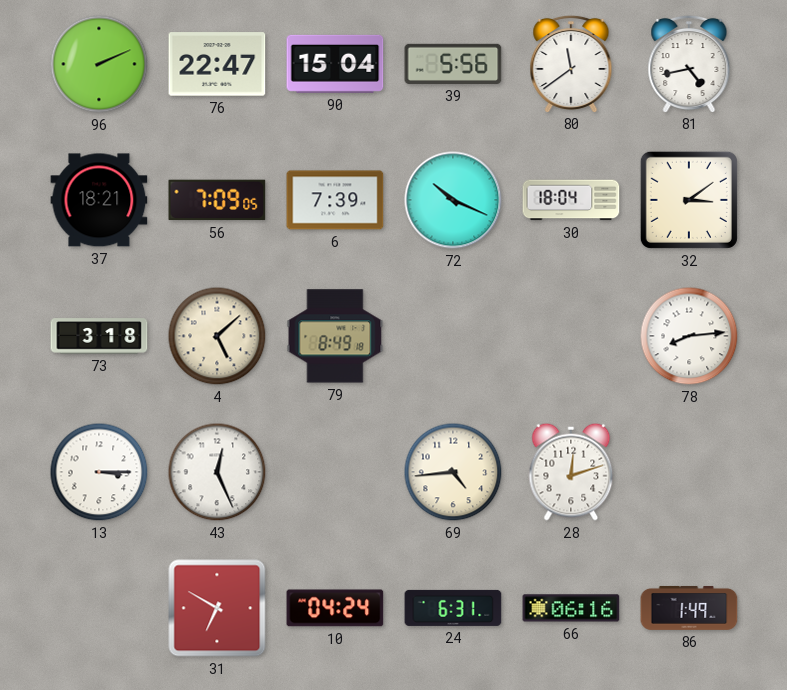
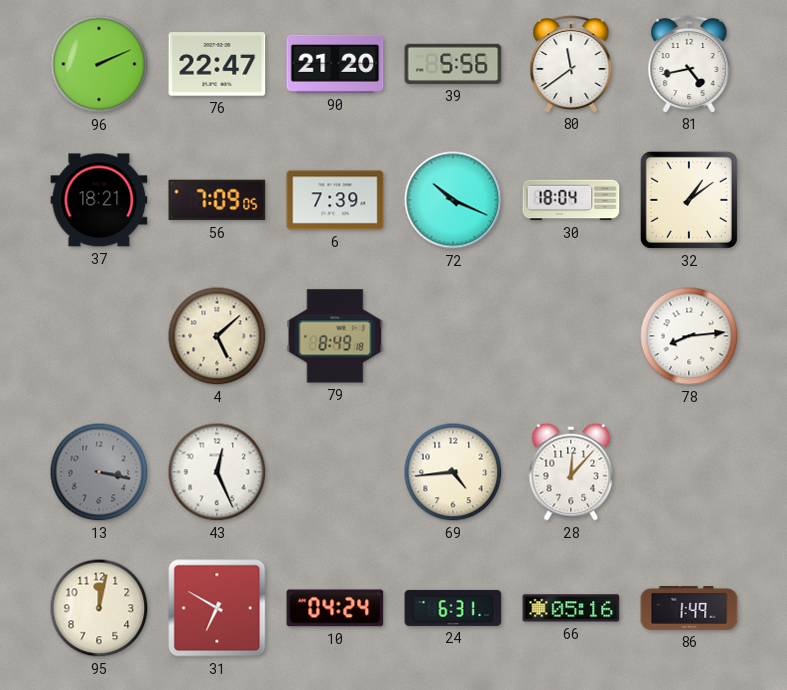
90: 15:04 -> 21:20 (335, 64)
32: 3:09 -> 1:09 (689, 200)
73: 3:18 -> none (99, 336)
13: 3:15 -> 3:17 (99, 472)
13 dial: white -> grey (99, 472)
28: 12:12 -> 12:07 (571, 472)
95: none -> 12:02 (99, 608)
66: 06:16 -> 05:16 (571, 608)
